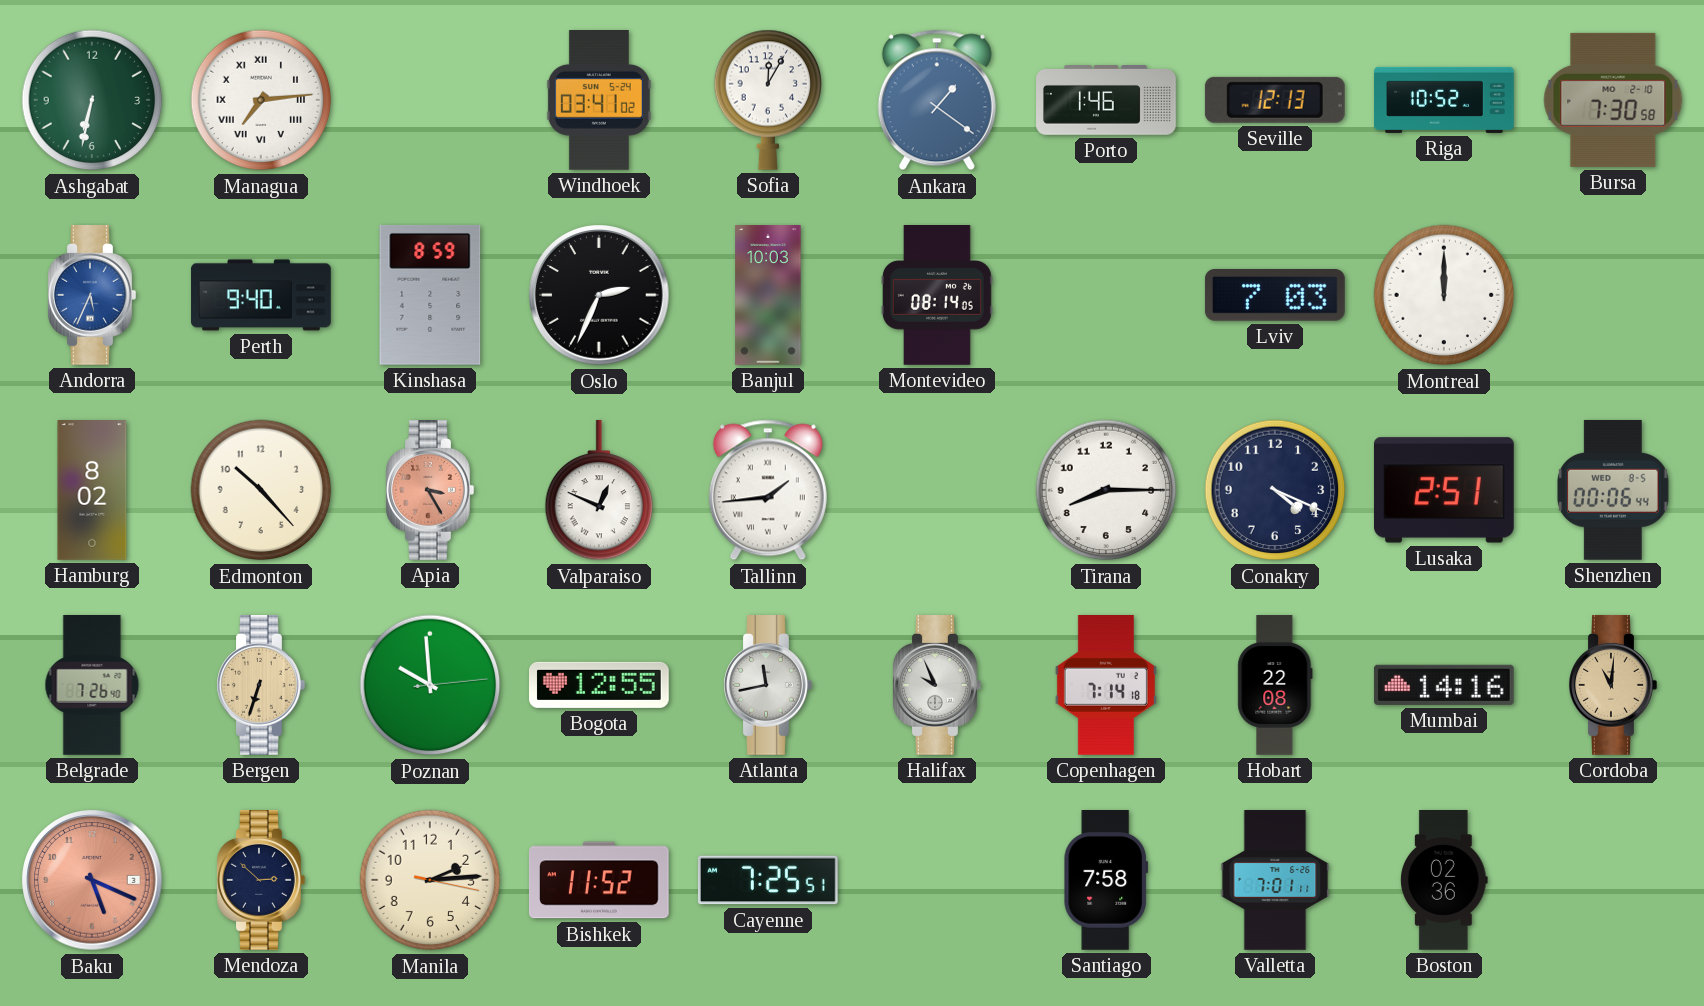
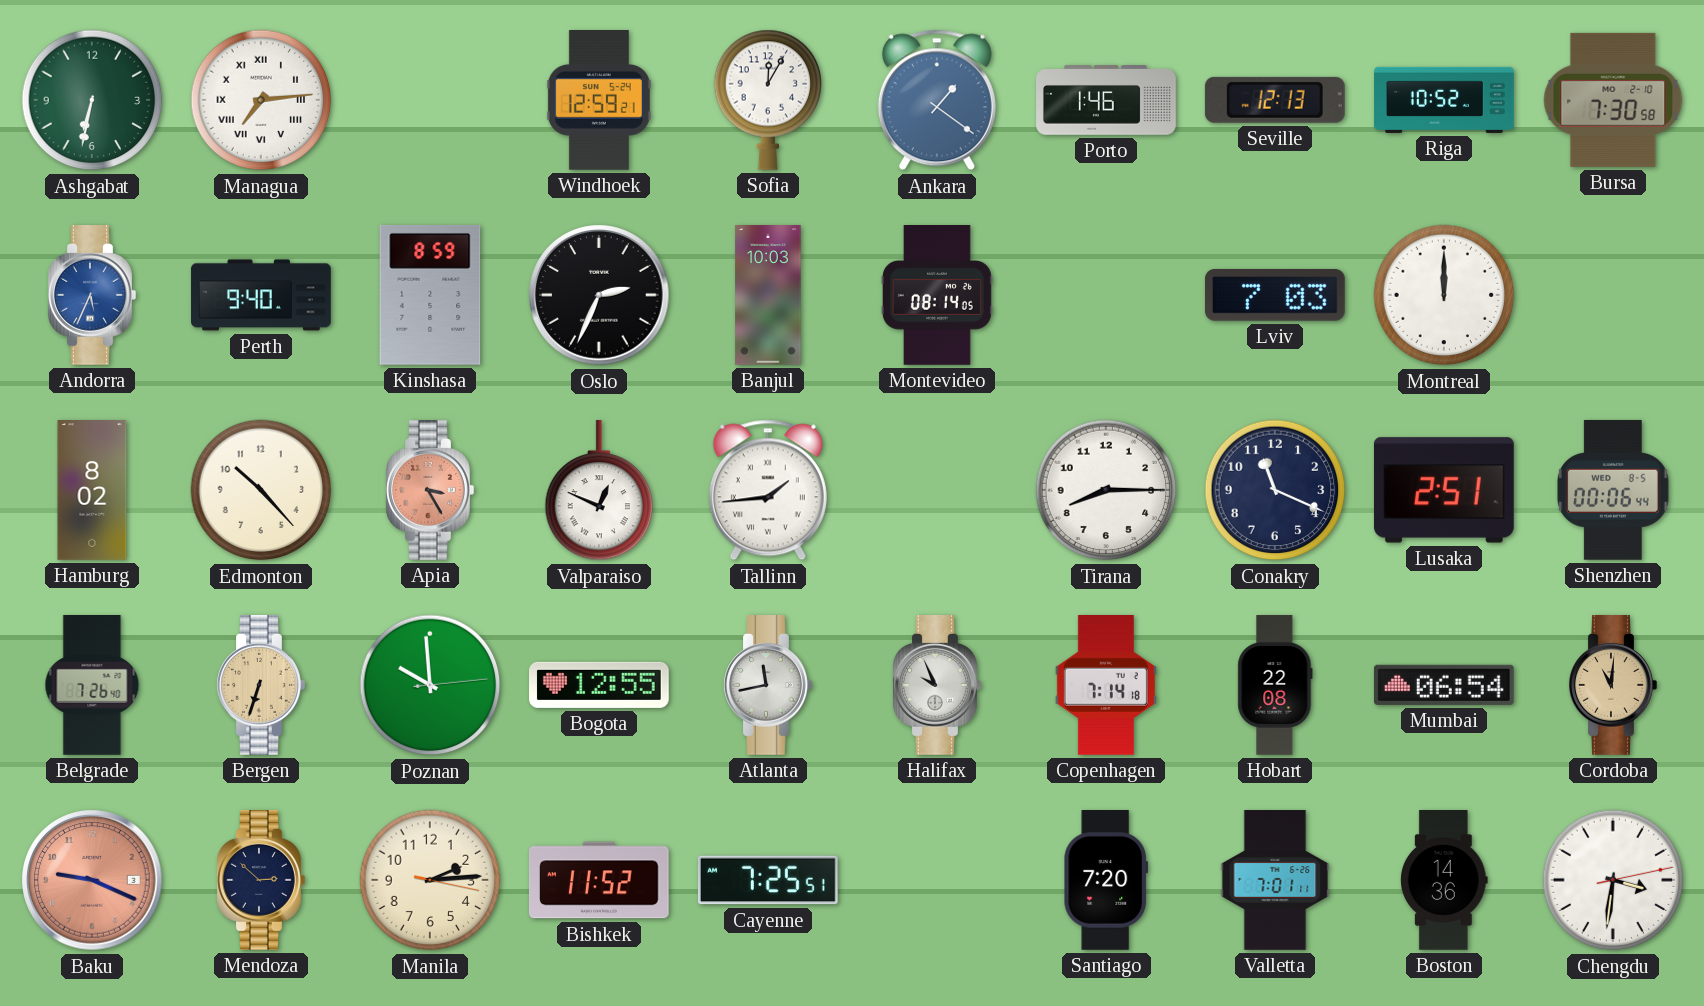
Windhoek: 03:41 -> 12:59 (599, 101)
Conakry: 4:19 -> 11:19 (1275, 490)
Mumbai: 14:16 -> 06:54 (1444, 685)
Baku: 5:19 -> 9:19 (92, 880)
Santiago: 7:58 -> 7:20 (1106, 881)
Boston: 02:36 -> 14:36 (1445, 881)
Chengdu: none -> 3:31 (1613, 880)
